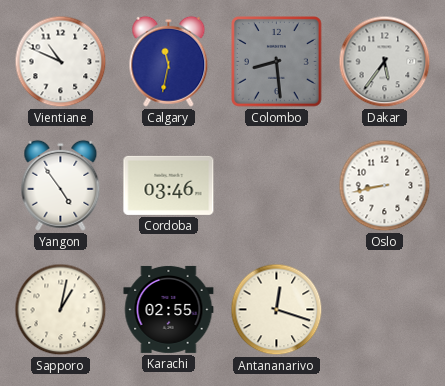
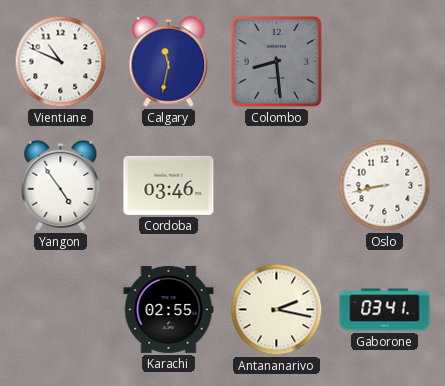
Dakar: 5:36 -> none (385, 62)
Sapporo: 1:02 -> none (61, 310)
Antananarivo: 12:18 -> 2:17 (277, 310)
Gaborone: none -> 03:41 (385, 310)
